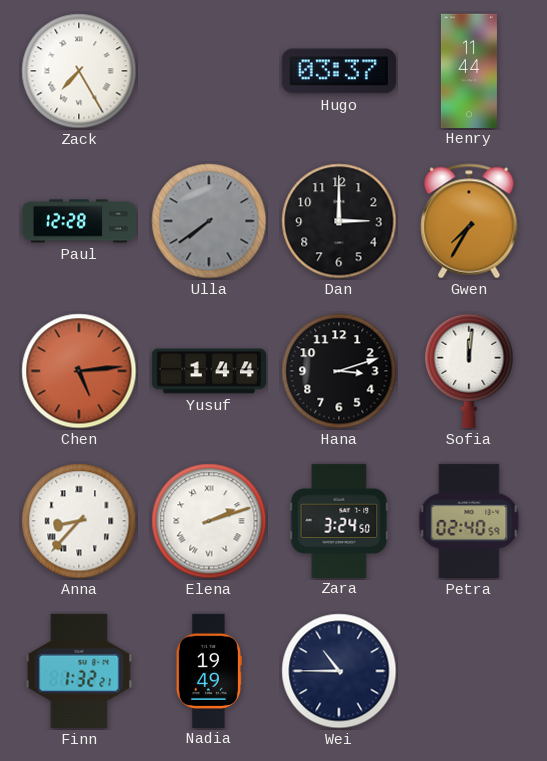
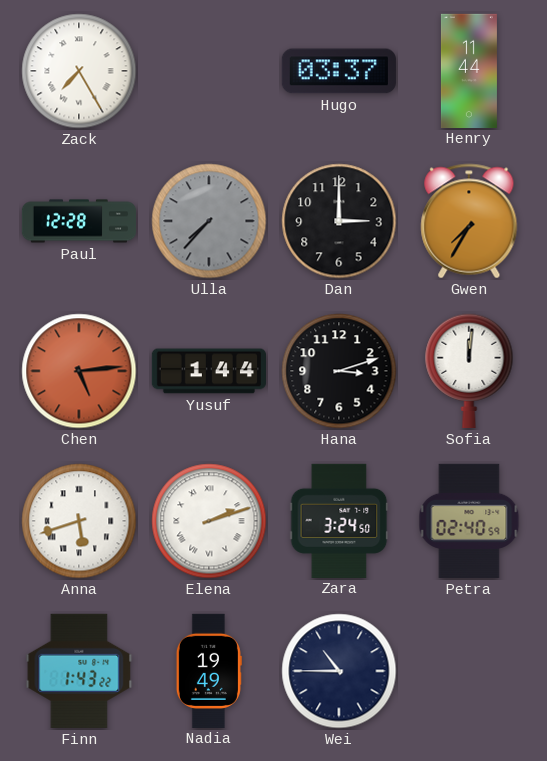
Ulla: 7:39 -> 7:37 (209, 221)
Anna: 8:37 -> 5:42 (79, 521)
Finn: 1:32 -> 1:43 (79, 671)
